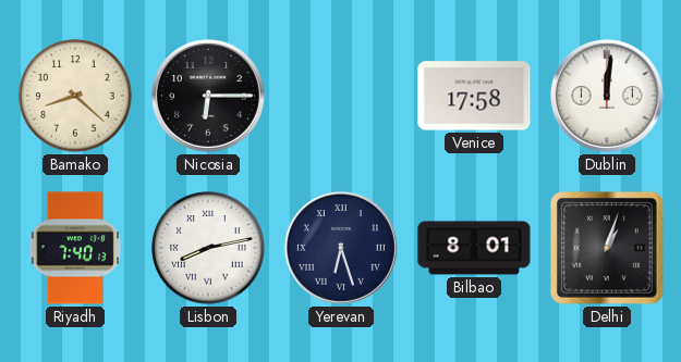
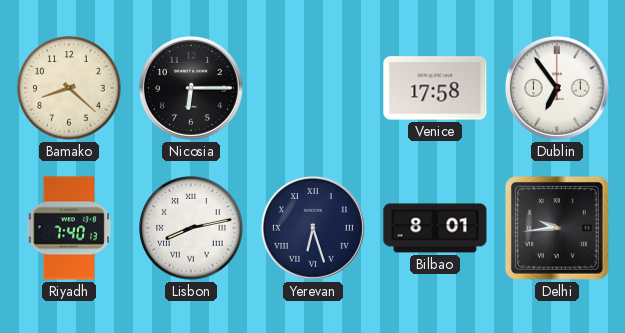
Dublin: 12:01 -> 6:54 (557, 88)
Delhi: 1:03 -> 9:44 (557, 228)
